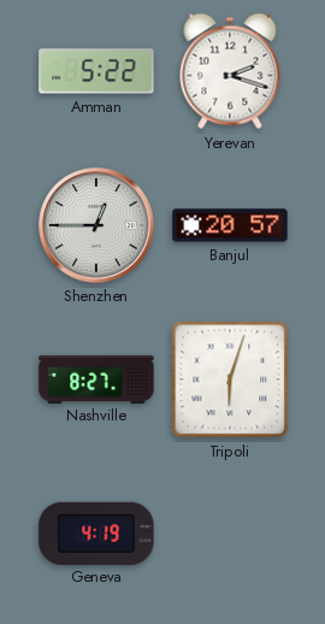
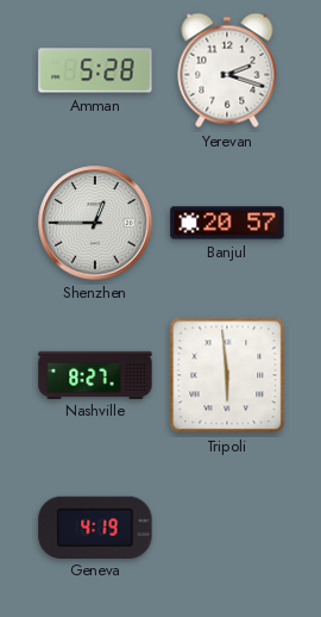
Amman: 5:22 -> 5:28 (95, 70)
Tripoli: 6:03 -> 5:59 (227, 375)
